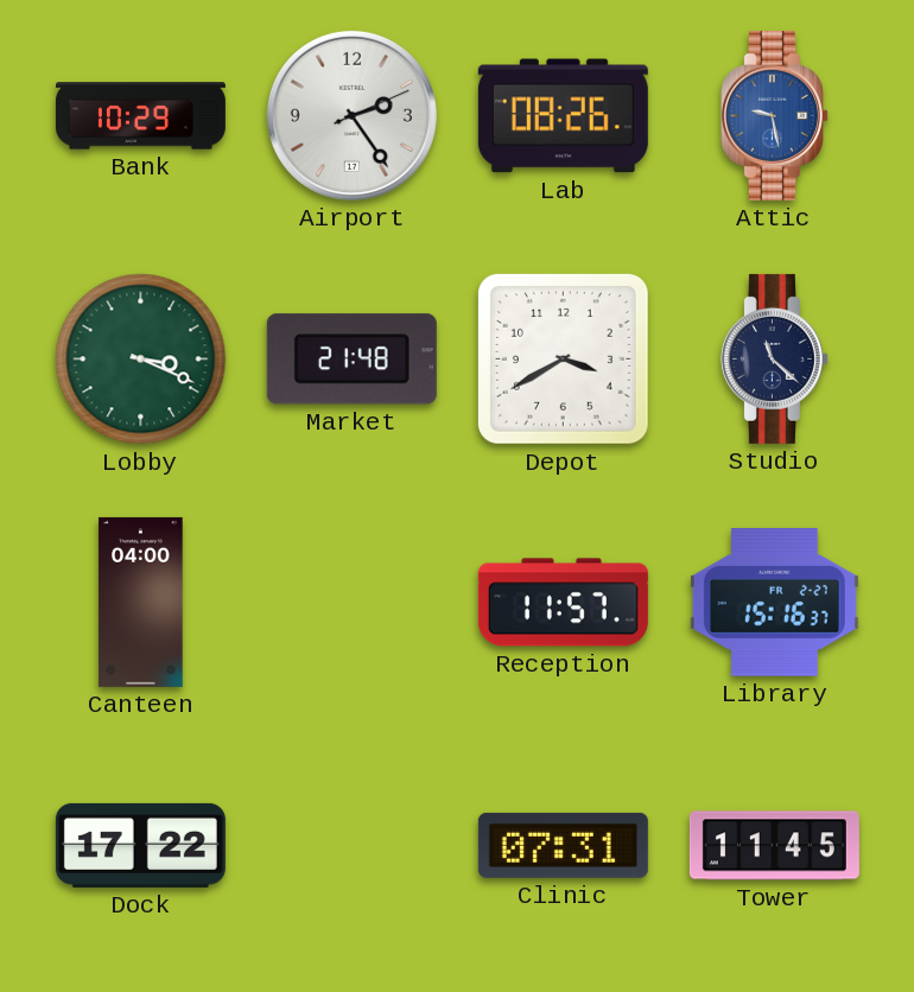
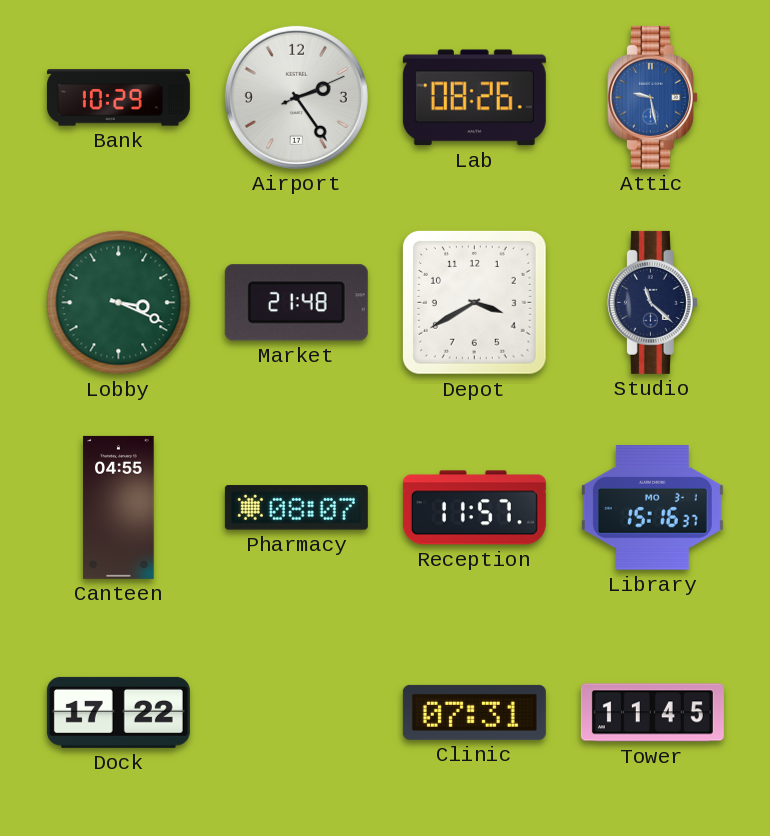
Canteen: 04:00 -> 04:55 (119, 507)
Pharmacy: none -> 08:07 (296, 508)
Library date: FR 2-27 -> MO 3-1 (652, 508)
